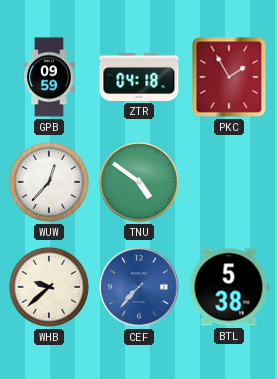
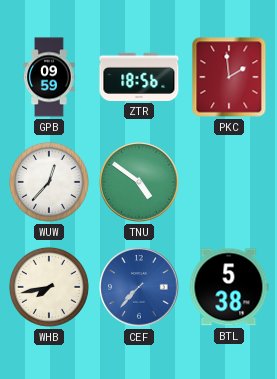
ZTR: 04:18 -> 18:56 (139, 77)
PKC: 1:55 -> 1:59 (229, 77)
WHB: 9:38 -> 7:43 (49, 287)
